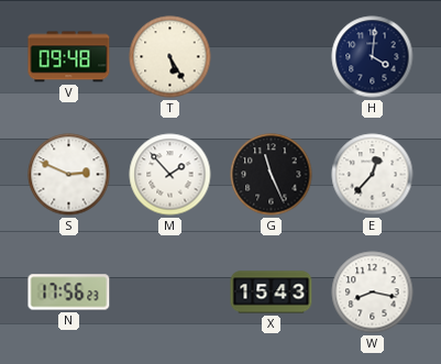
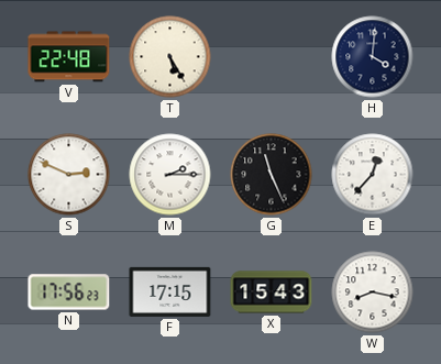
V: 09:48 -> 22:48 (69, 57)
M: 1:53 -> 2:15 (170, 175)
F: none -> 17:15 (170, 291)
